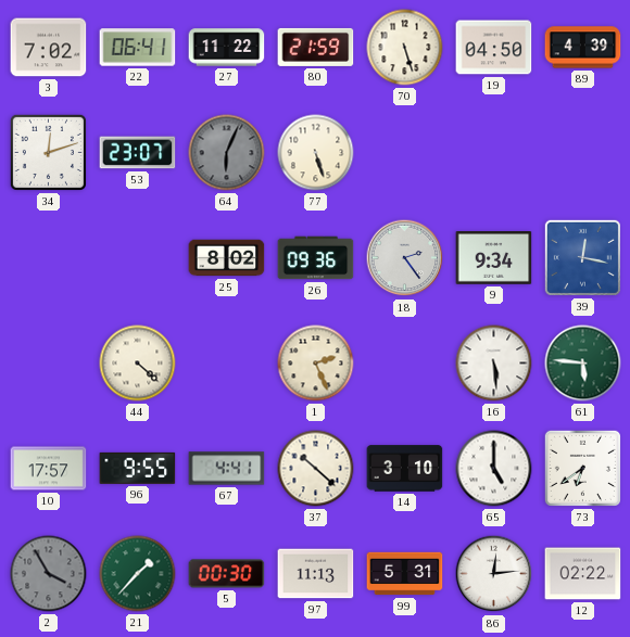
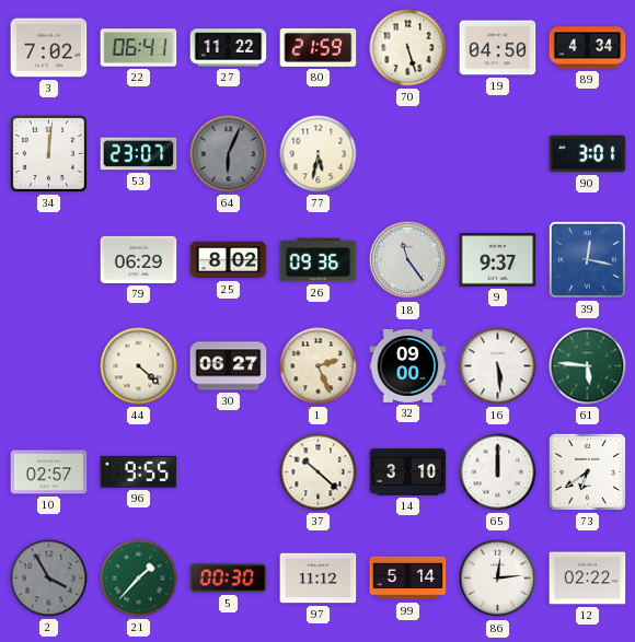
89: 4:39 -> 4:34 (588, 48)
34: 12:12 -> 12:01 (48, 153)
77: 5:27 -> 5:32 (319, 154)
90: none -> 3:01 (588, 154)
79: none -> 06:29 (139, 259)
18: 2:24 -> 11:24 (408, 260)
9: 9:34 -> 9:37 (498, 260)
30: none -> 06:27 (229, 366)
32: none -> 09:00 (408, 365)
10: 17:57 -> 02:57 (49, 472)
67: 4:41 -> none (227, 469)
65: 5:00 -> 12:00 (498, 472)
97: 11:13 -> 11:12 (319, 579)
99: 5:31 -> 5:14 (408, 579)
